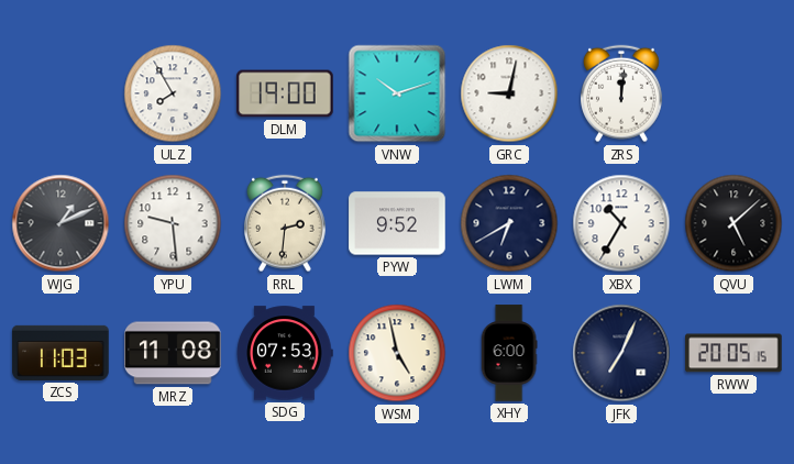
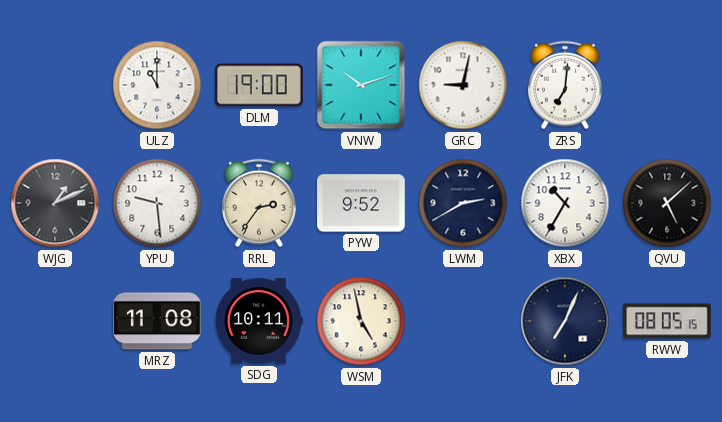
ULZ: 7:55 -> 11:00 (157, 85)
ZRS: 12:01 -> 7:01 (566, 85)
RRL: 2:31 -> 2:36 (260, 203)
LWM: 6:40 -> 2:40 (463, 203)
ZCS: 11:03 -> none (60, 353)
SDG: 07:53 -> 10:11 (259, 321)
XHY: 6:00 -> none (509, 353)
RWW: 20:05 -> 08:05 (667, 321)
